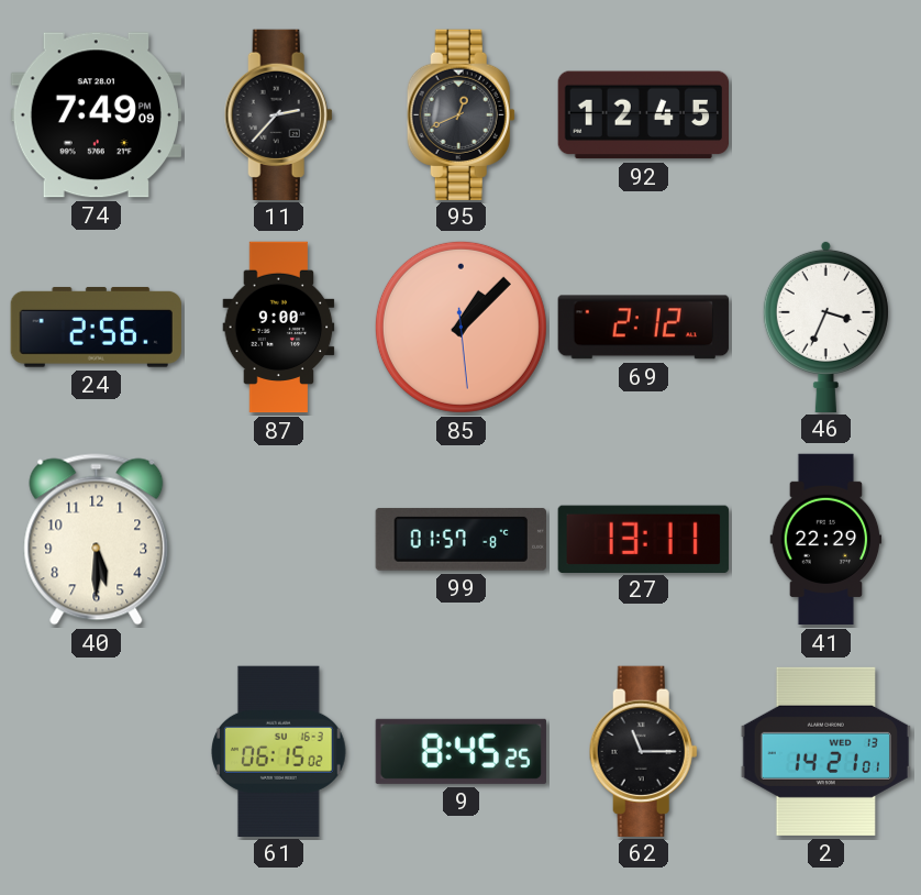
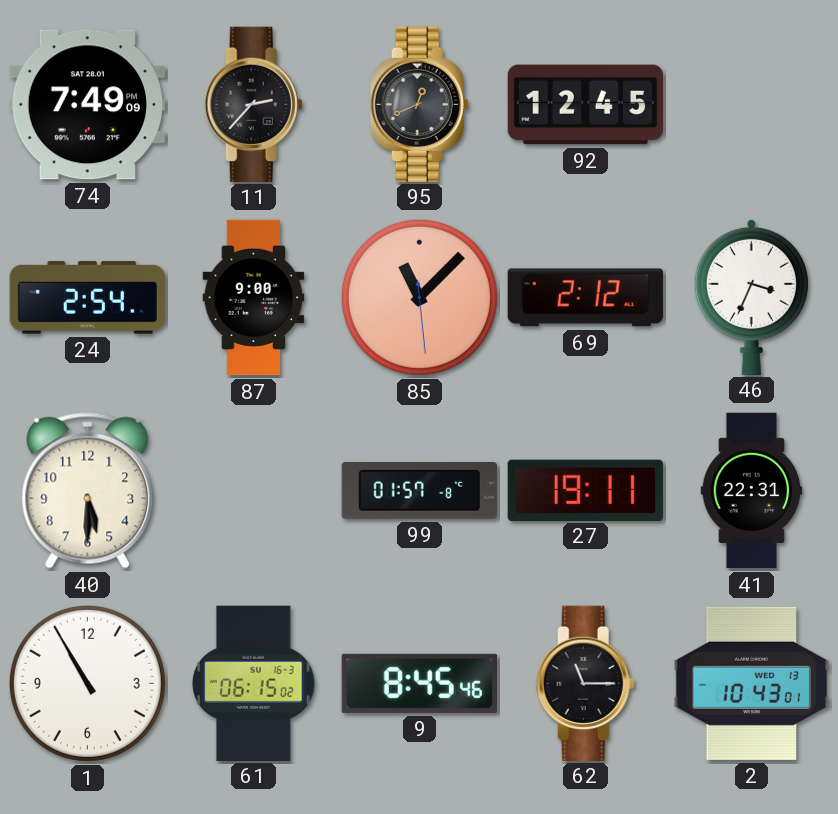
24: 2:56 -> 2:54 (87, 297)
85: 1:07 -> 11:07 (419, 297)
27: 13:11 -> 19:11 (585, 490)
41: 22:29 -> 22:31 (752, 491)
1: none -> 10:55 (87, 683)
9: 8:45:25 -> 8:45:46 (419, 683)
2: 14:21 -> 10:43 (751, 683)
